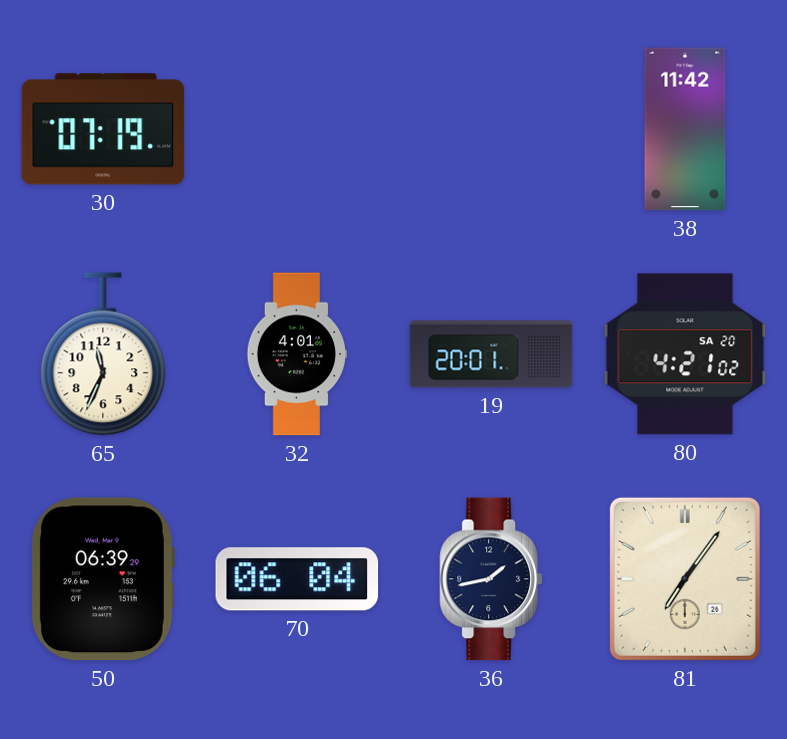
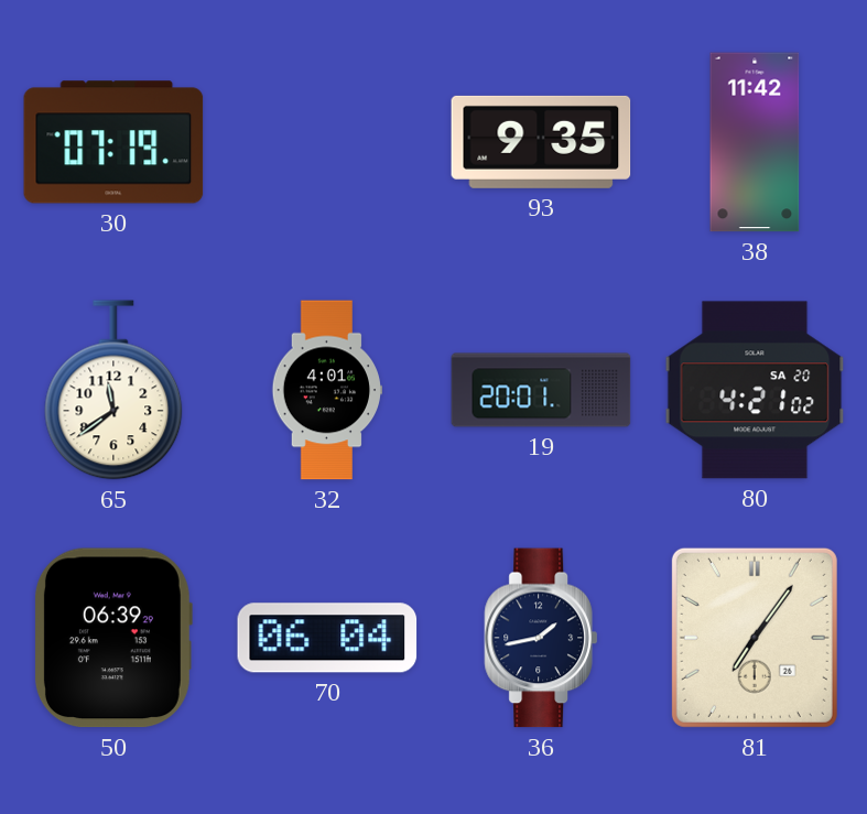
93: none -> 9:35 (541, 142)
65: 11:34 -> 11:39 (113, 390)
